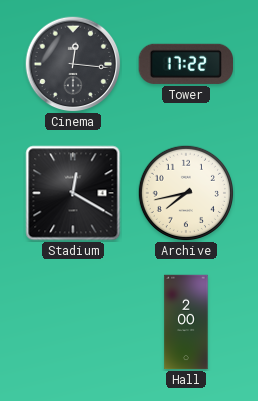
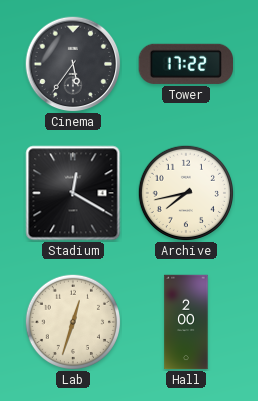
Cinema: 12:16 -> 5:36 (73, 64)
Lab: none -> 12:33 (72, 321)
